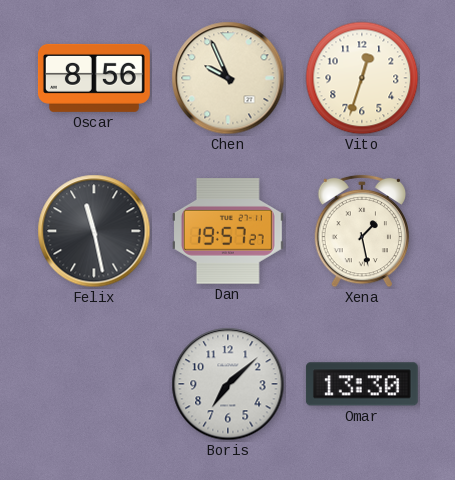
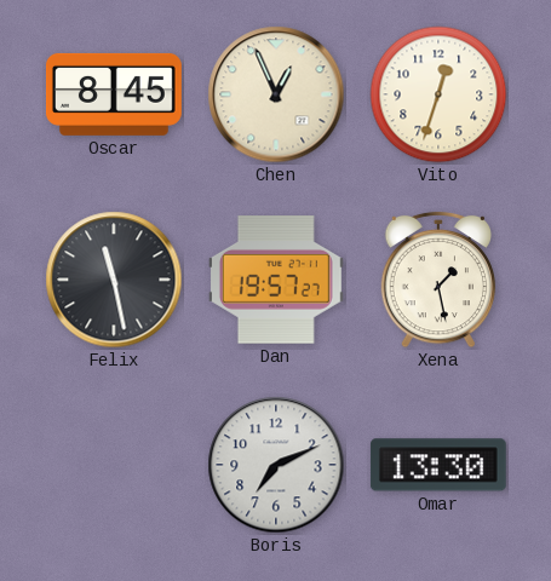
Oscar: 8:56 -> 8:45 (114, 94)
Chen: 9:56 -> 12:56 (276, 94)
Boris: 7:08 -> 7:11 (276, 465)
